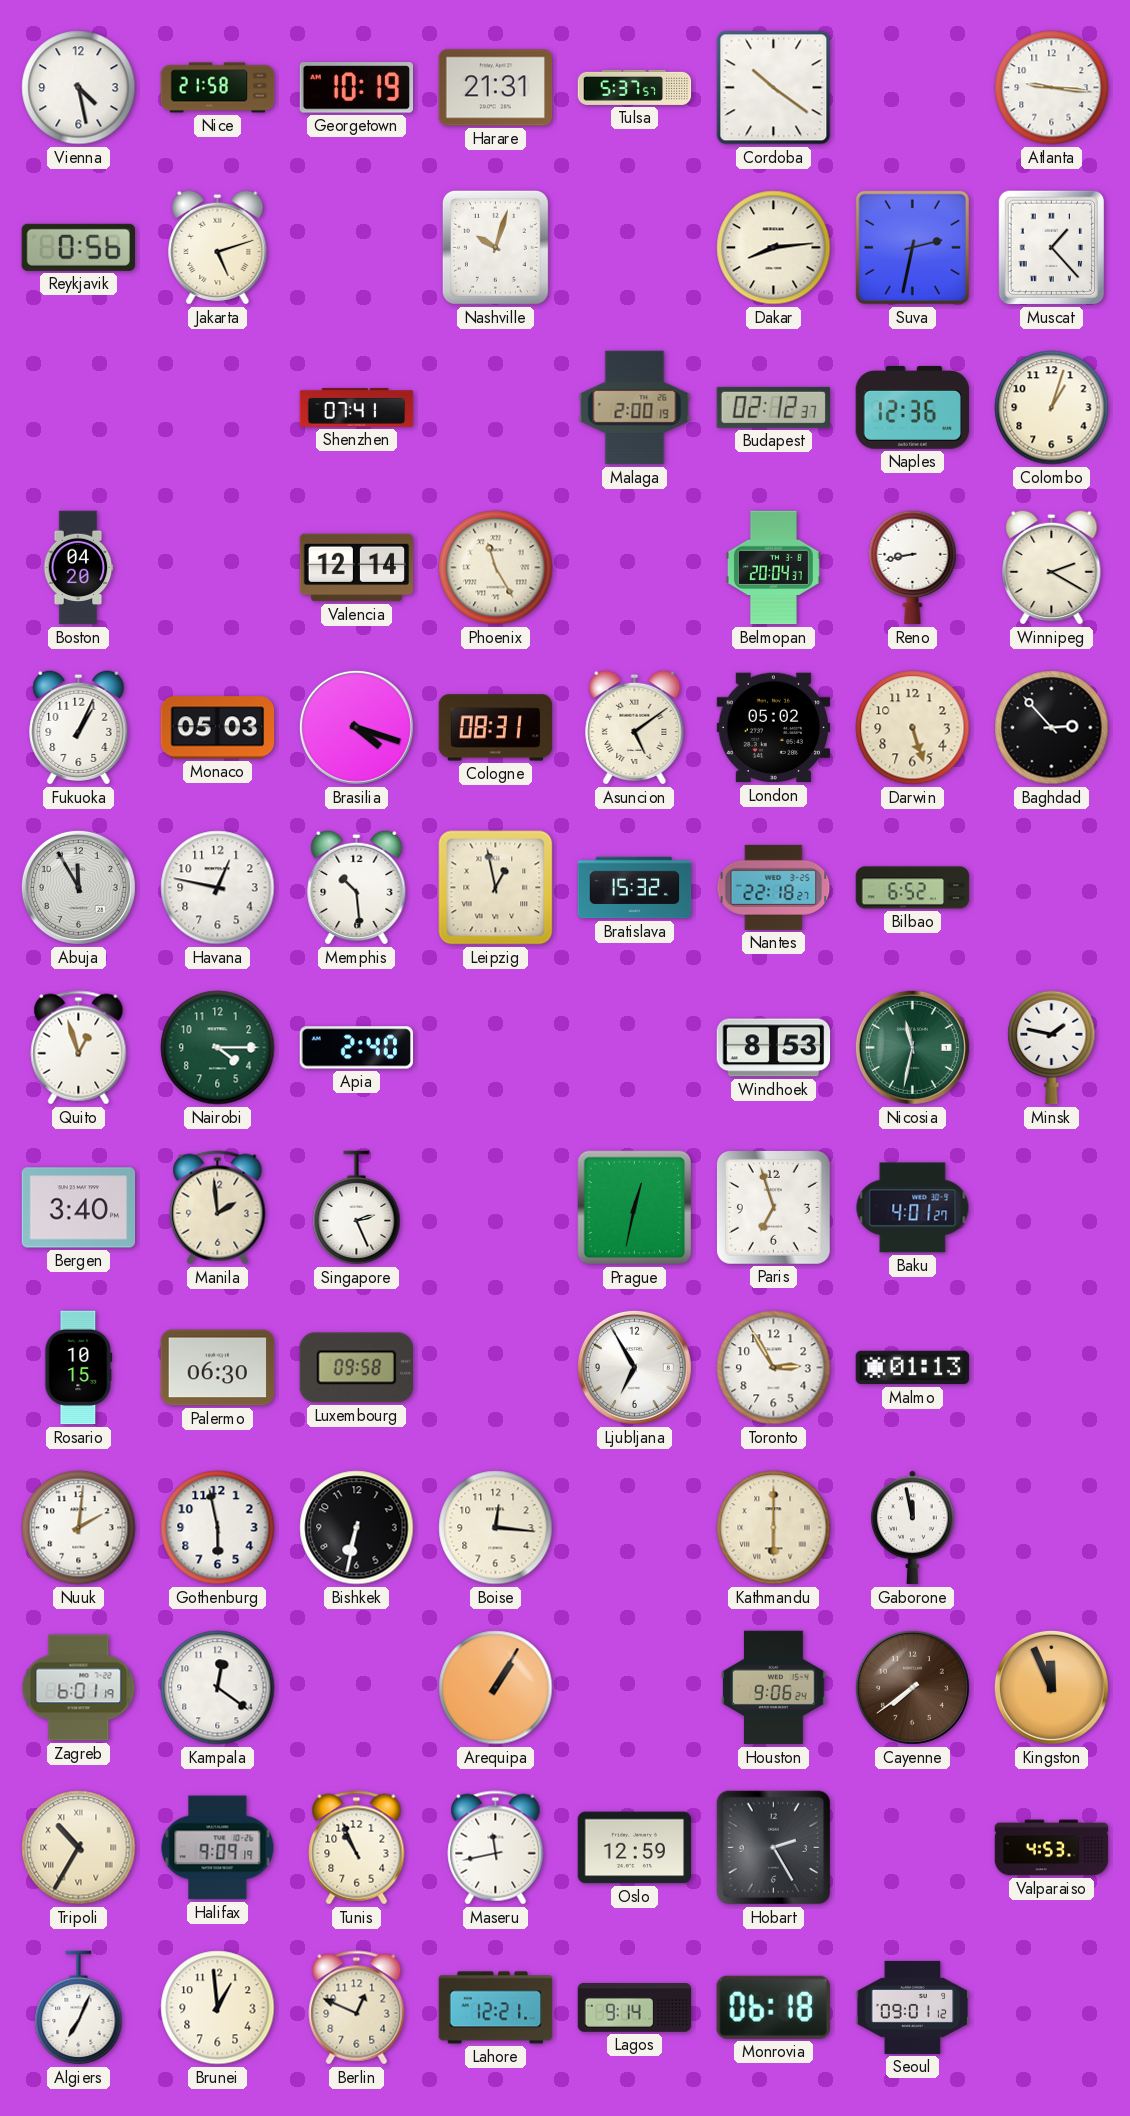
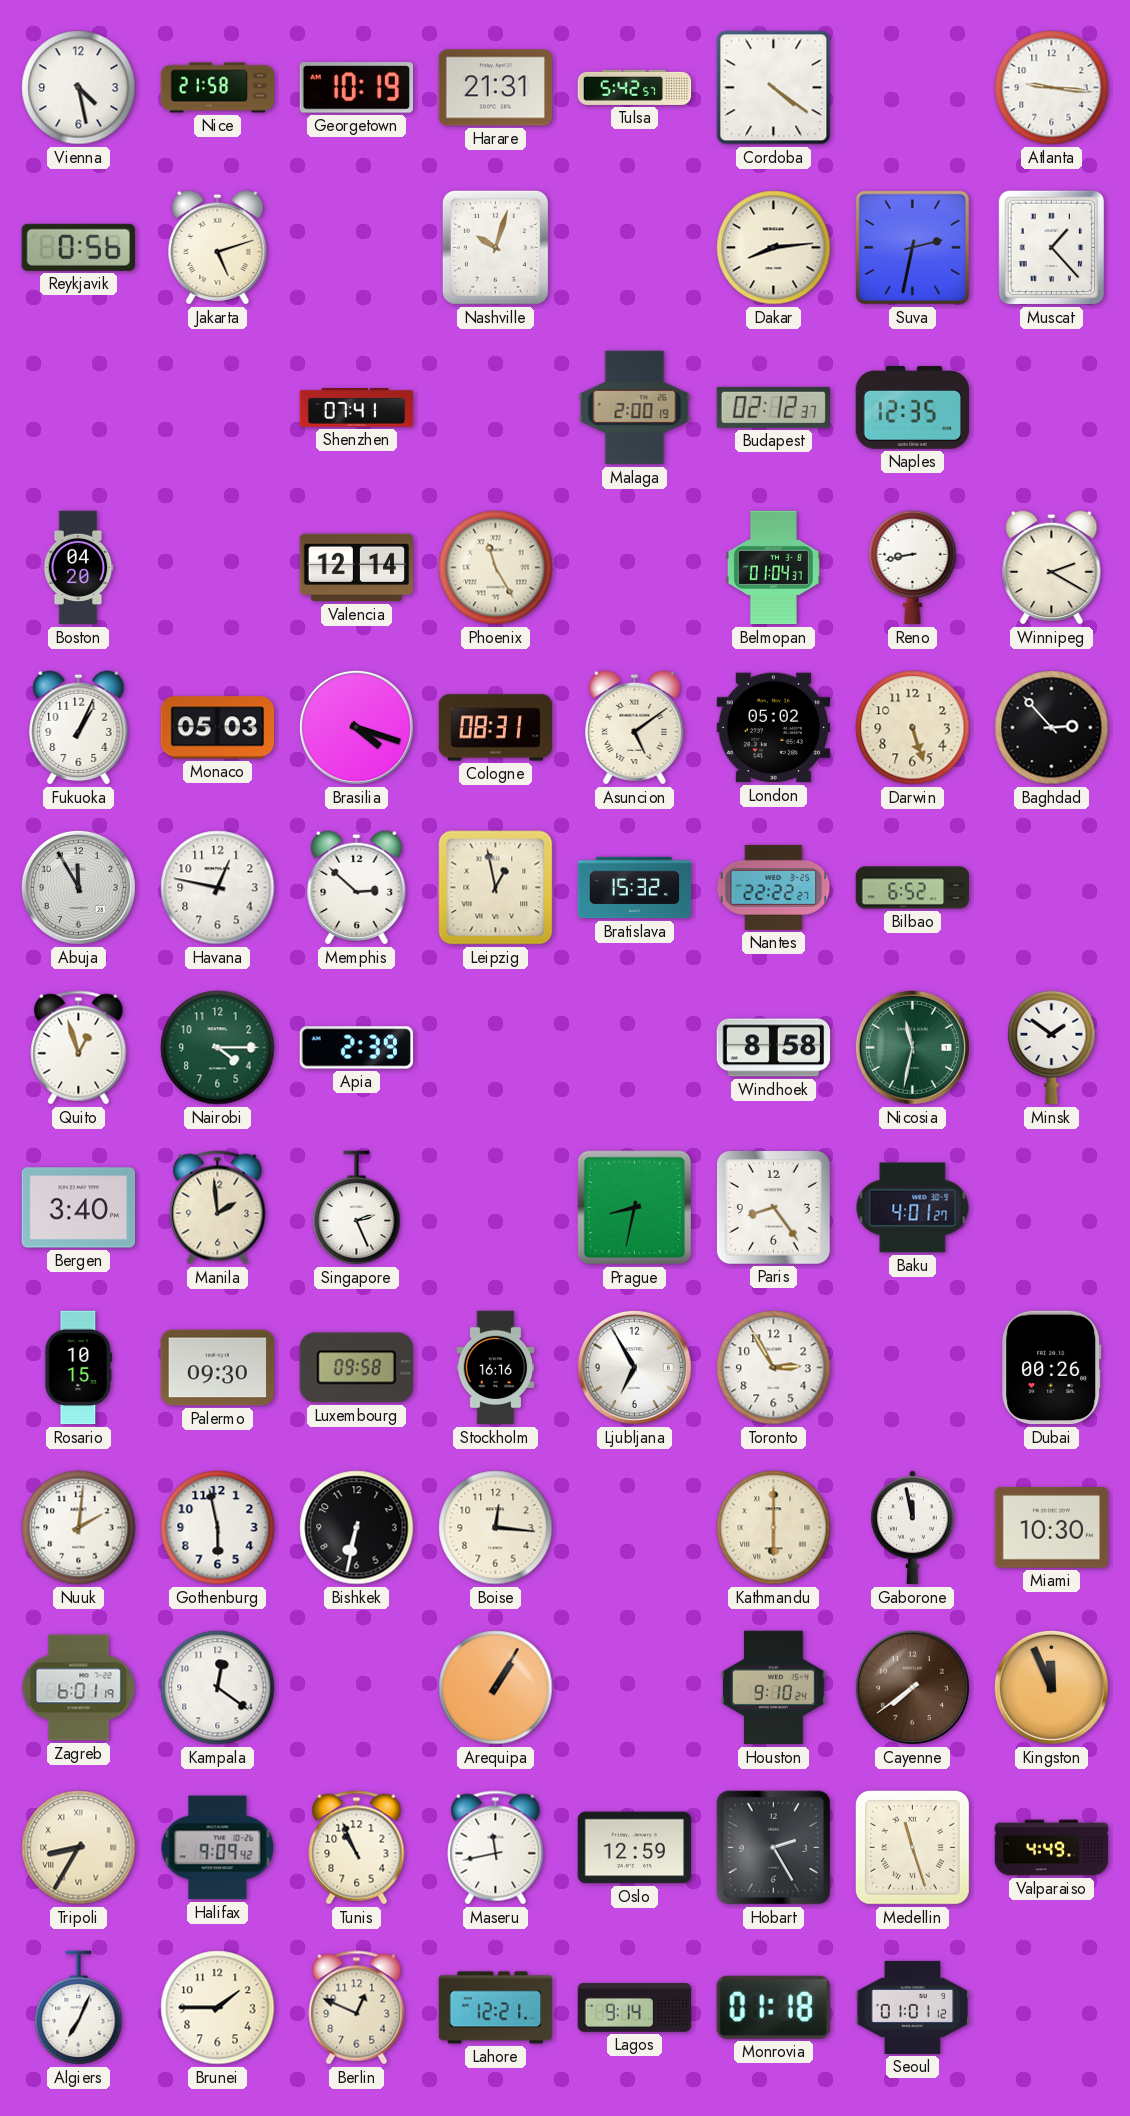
Tulsa: 5:37 -> 5:42 (635, 87)
Cordoba: 10:21 -> 4:21 (774, 88)
Naples: 12:36 -> 12:35 (913, 407)
Colombo: 1:03 -> none (1052, 408)
Belmopan: 20:04 -> 01:04 (773, 568)
Memphis: 10:29 -> 2:52 (357, 887)
Nantes: 22:18 -> 22:22 (774, 887)
Apia: 2:40 -> 2:39 (357, 1048)
Windhoek: 8:53 -> 8:58 (774, 1048)
Minsk: 1:47 -> 1:51 (1052, 1048)
Prague: 12:32 -> 8:32 (635, 1208)
Paris: 6:57 -> 8:24 (773, 1207)
Palermo: 06:30 -> 09:30 (218, 1368)
Stockholm: none -> 16:16 (496, 1368)
Malmo: 01:13 -> none (913, 1368)
Dubai: none -> 00:26 (1052, 1368)
Miami: none -> 10:30 (1052, 1527)
Houston: 9:06 -> 9:10 (774, 1688)
Tripoli: 10:35 -> 8:35 (79, 1848)
Halifax: 9:09:19 -> 9:09:42 (218, 1848)
Medellin: none -> 11:27 (912, 1847)
Valparaiso: 4:53 -> 4:49 (1052, 1848)
Brunei: 12:59 -> 1:45 (218, 2008)
Monrovia: 06:18 -> 01:18 (773, 2007)
Seoul: 09:01 -> 01:01 (913, 2007)
